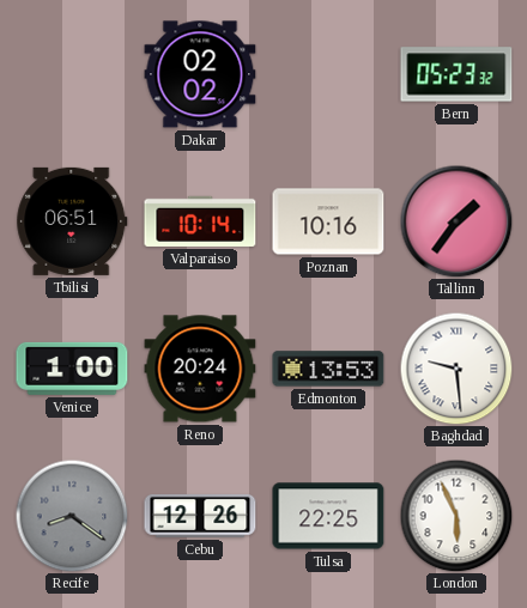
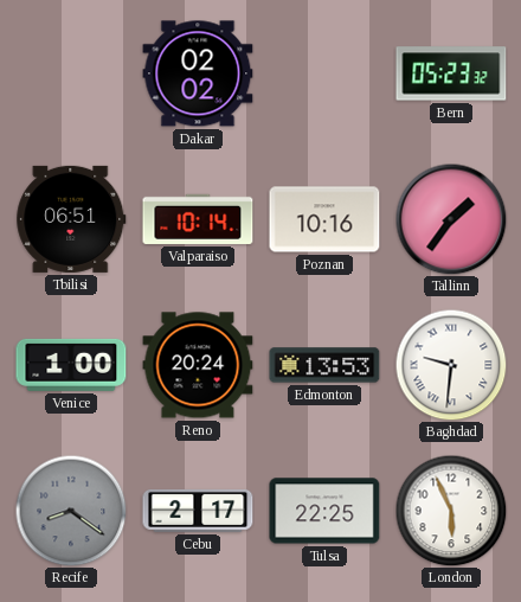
Baghdad: 9:29 -> 9:31 (451, 365)
Cebu: 12:26 -> 2:17 (198, 511)
